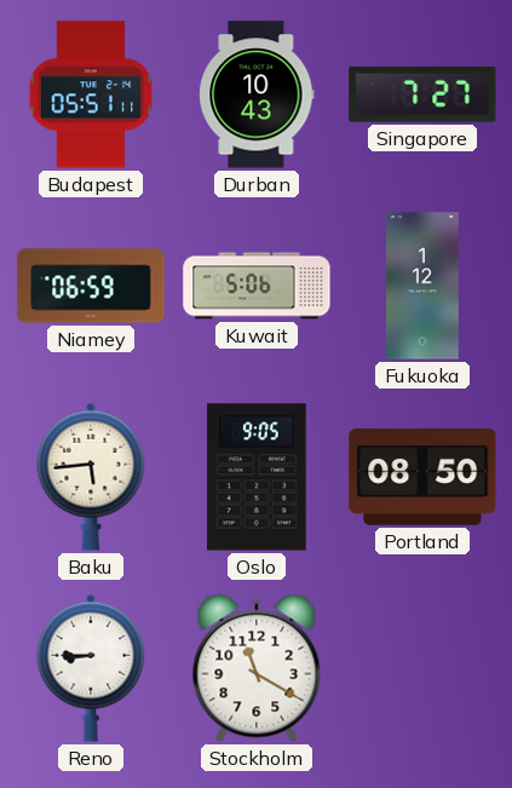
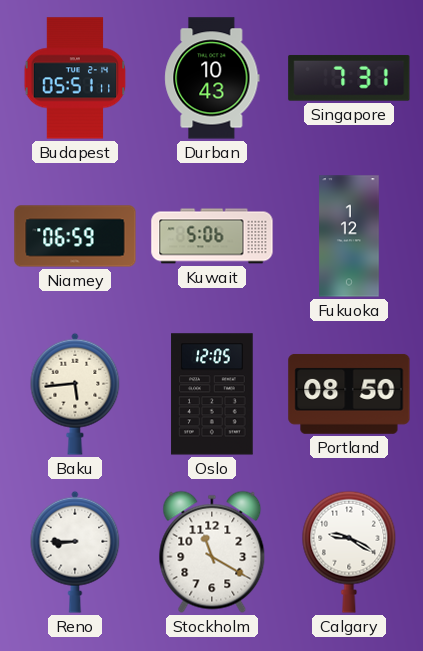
Singapore: 7:27 -> 7:31 (349, 78)
Oslo: 9:05 -> 12:05 (212, 394)
Calgary: none -> 9:20 (349, 552)
